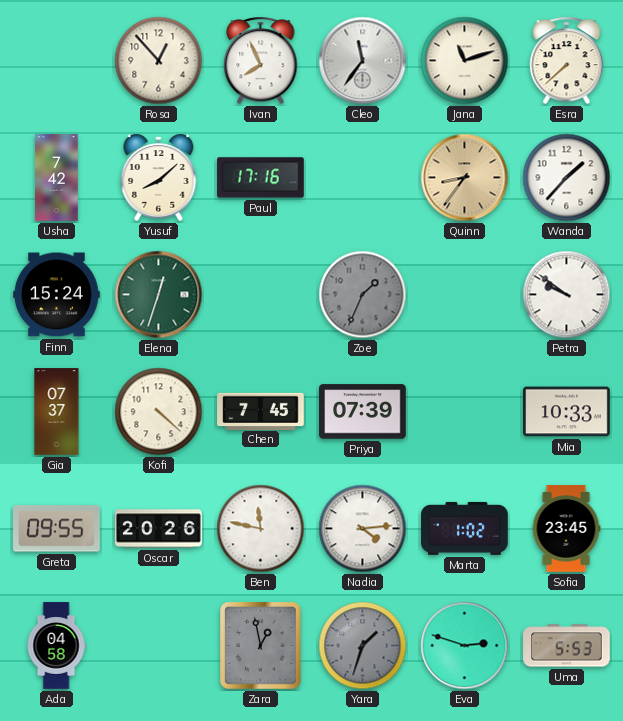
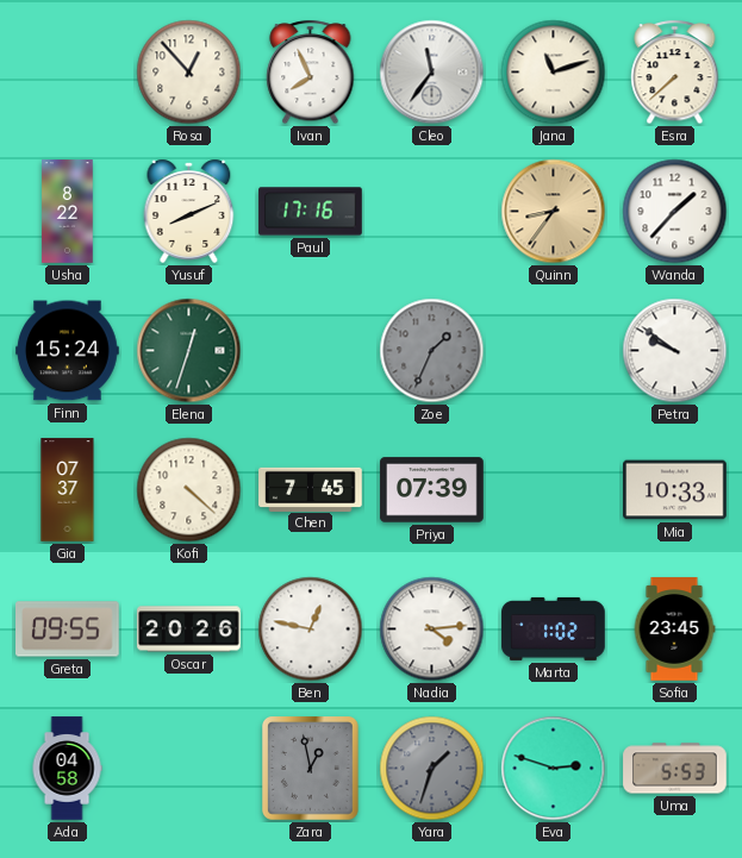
Usha: 7:42 -> 8:22 (68, 212)
Yusuf: 8:08 -> 8:11 (189, 211)
Ben: 11:47 -> 12:47 (311, 630)
